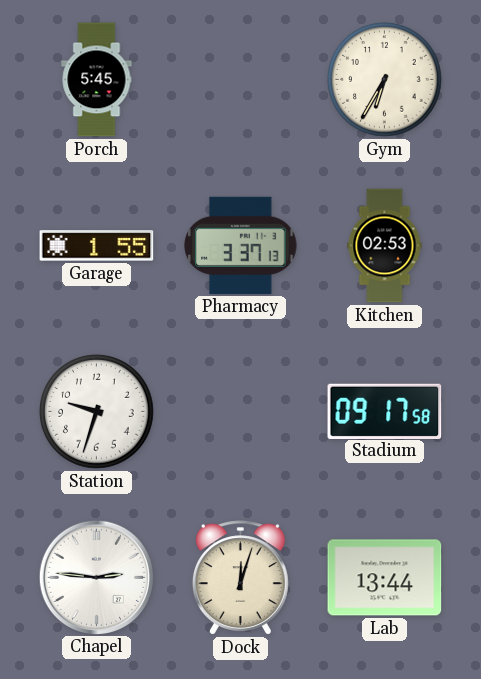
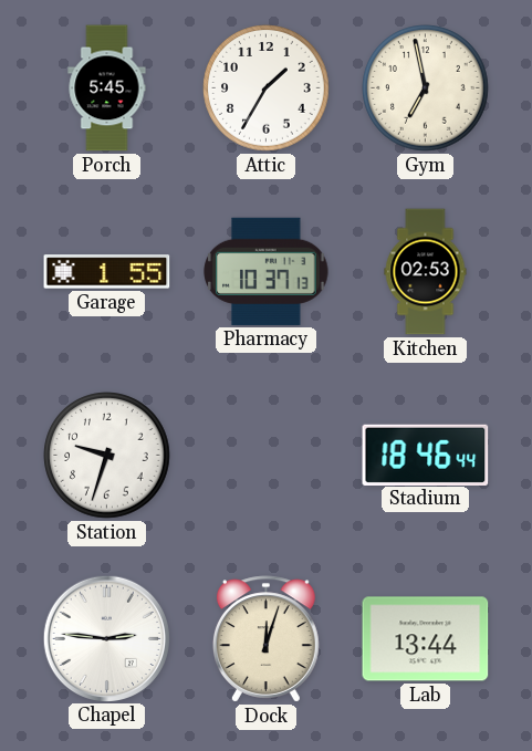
Attic: none -> 1:35 (267, 88)
Gym: 6:35 -> 6:58 (426, 88)
Pharmacy: 3:37 -> 10:37 (267, 271)
Stadium: 09:17 -> 18:46 (426, 455)
